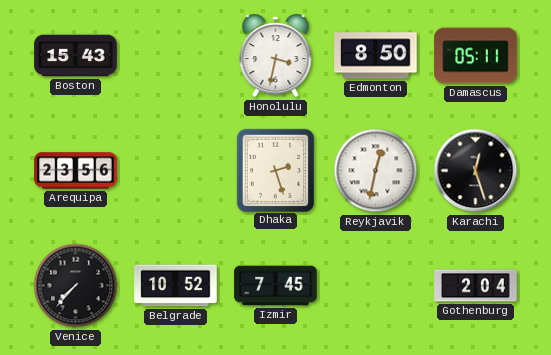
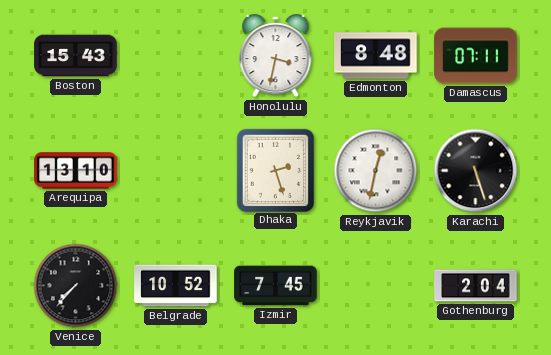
Edmonton: 8:50 -> 8:48 (376, 56)
Damascus: 05:11 -> 07:11 (476, 56)
Arequipa: 23:56 -> 13:10 (76, 171)
Karachi: 12:27 -> 5:27 (476, 171)
